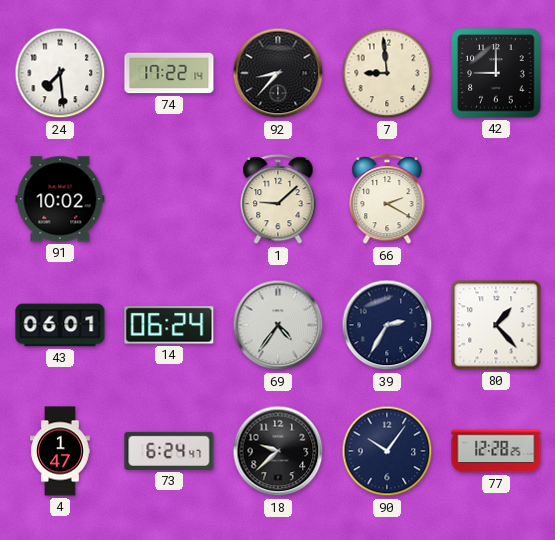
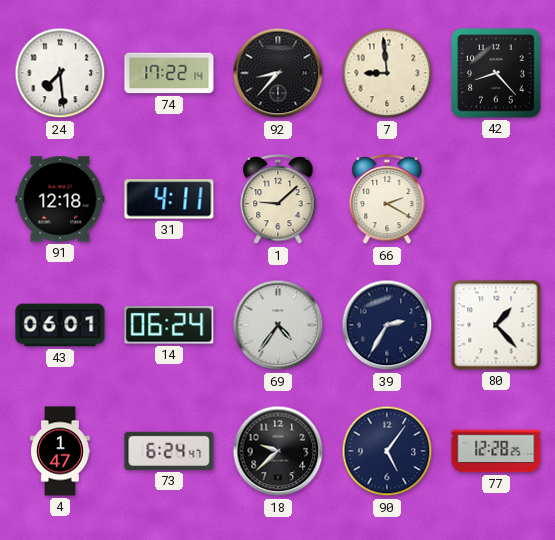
42: 9:00 -> 8:23 (496, 73)
91: 10:02 -> 12:18 (60, 199)
31: none -> 4:11 (169, 199)
90: 10:06 -> 5:06 (387, 451)
